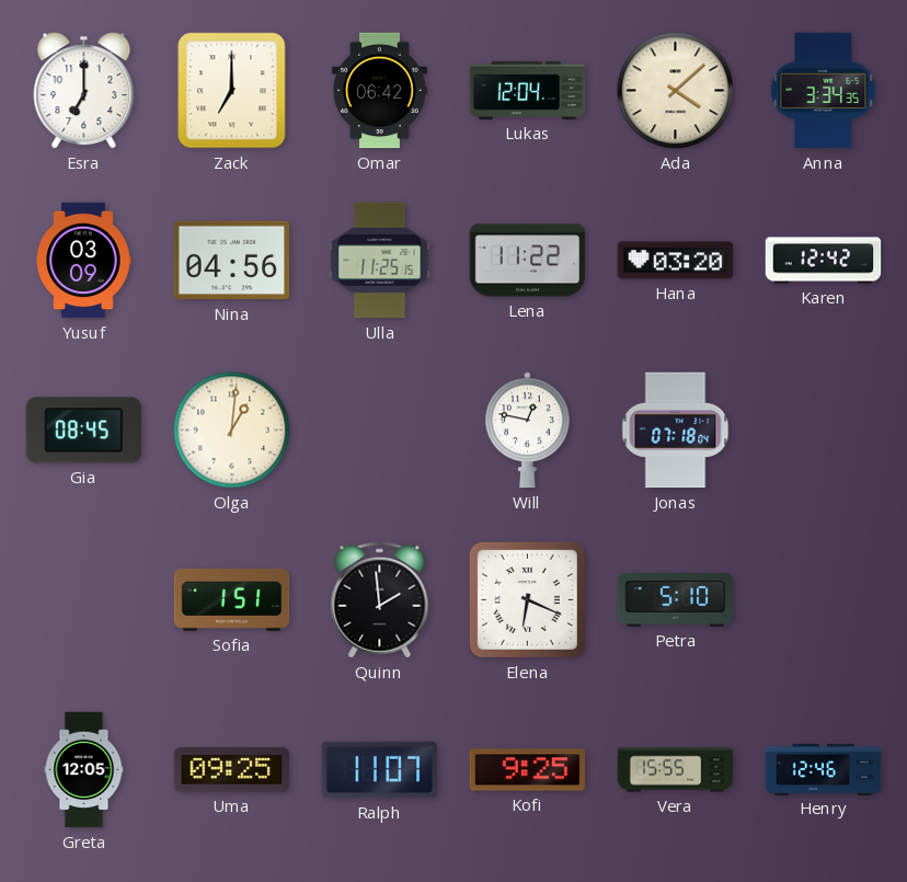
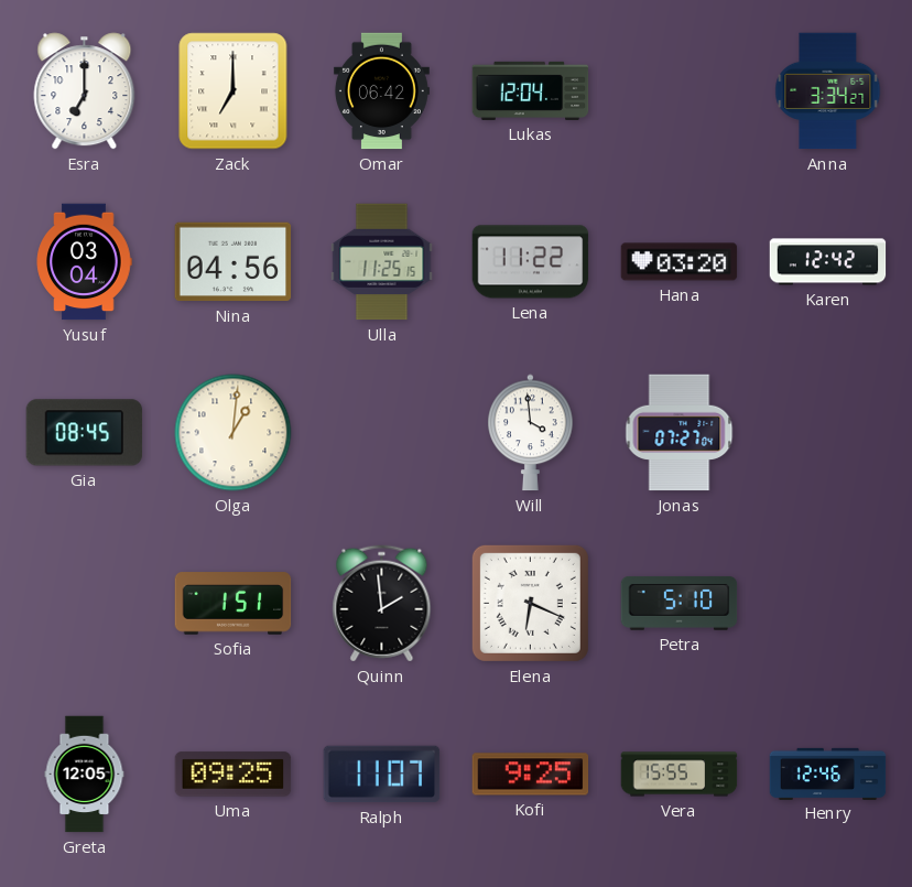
Ada: 4:08 -> none (676, 91)
Anna: 3:34:35 -> 3:34:27 (828, 91)
Yusuf: 03:09 -> 03:04 (84, 262)
Will: 12:47 -> 3:59 (531, 433)
Jonas: 07:18 -> 07:27 (680, 433)
